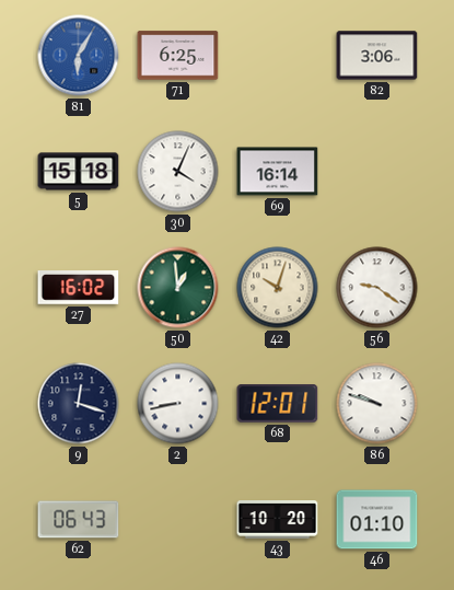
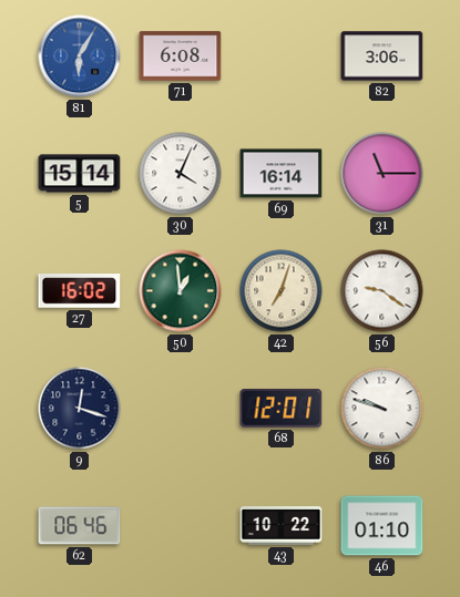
71: 6:25 -> 6:08 (181, 56)
5: 15:18 -> 15:14 (80, 174)
31: none -> 11:15 (382, 174)
42: 10:03 -> 7:03 (282, 291)
2: 8:43 -> none (178, 404)
62: 06:43 -> 06:46 (80, 526)
43: 10:20 -> 10:22 (282, 526)
